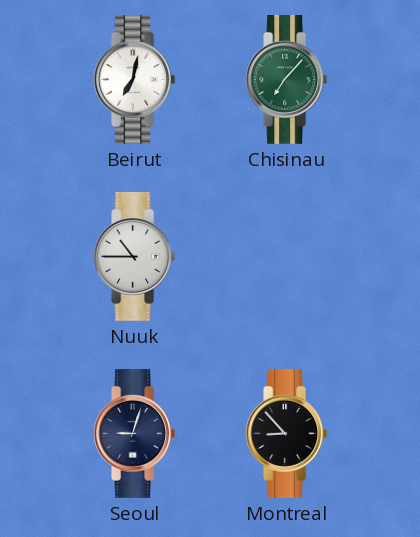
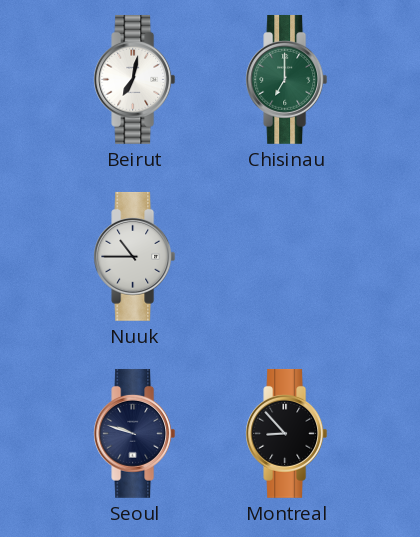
Chisinau: 7:07 -> 7:00 (287, 79)
Seoul: 9:03 -> 9:48 (135, 433)
